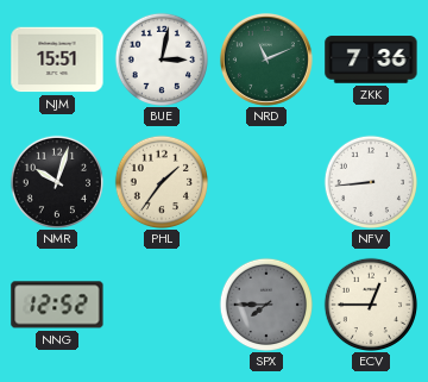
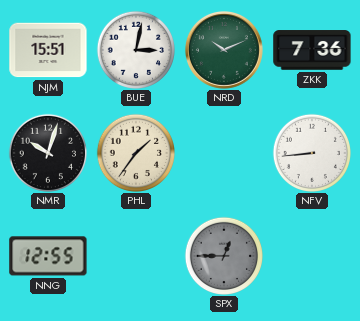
NRD: 11:11 -> 10:11 (224, 50)
NNG: 12:52 -> 12:55 (48, 256)
SPX: 7:45 -> 12:45 (223, 255)
ECV: 12:45 -> none (370, 303)
